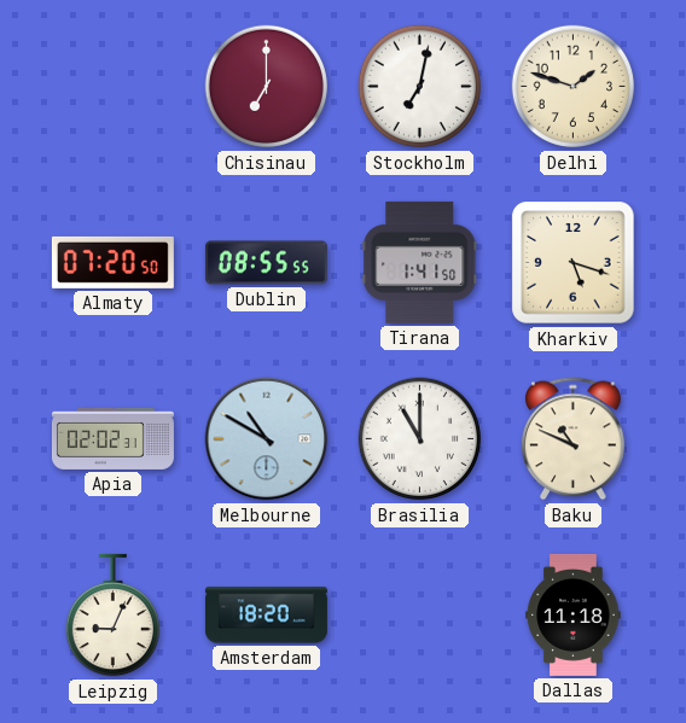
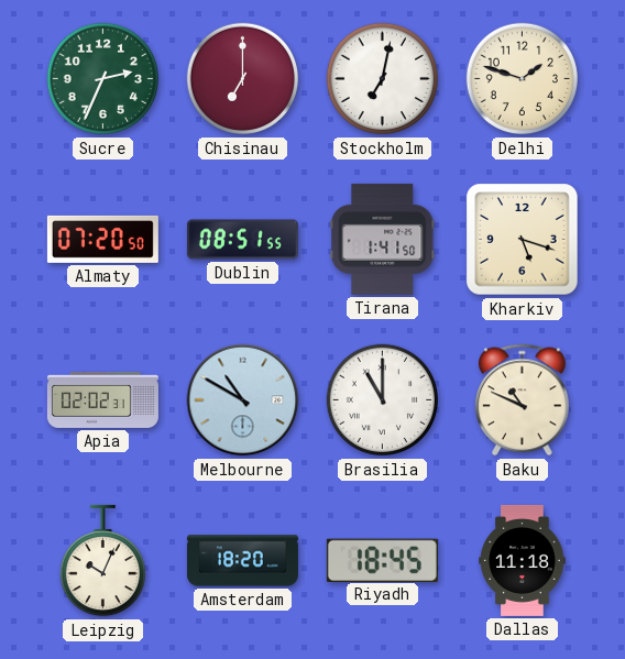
Sucre: none -> 2:34 (103, 79)
Dublin: 08:55 -> 08:51 (242, 240)
Leipzig: 9:04 -> 10:04 (102, 561)
Riyadh: none -> 18:45 (382, 560)
